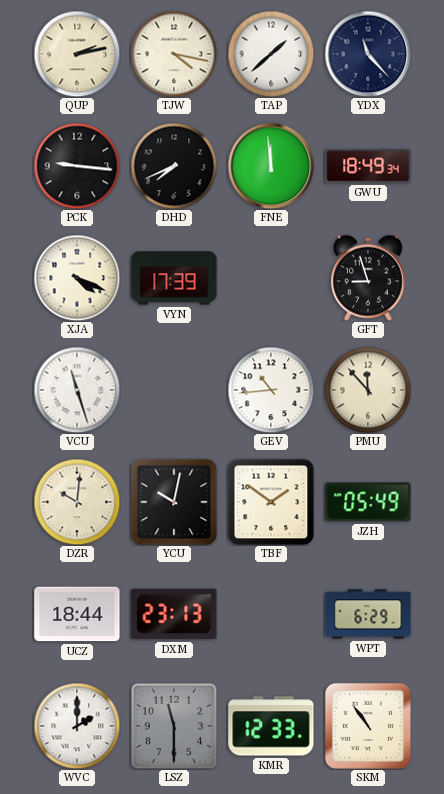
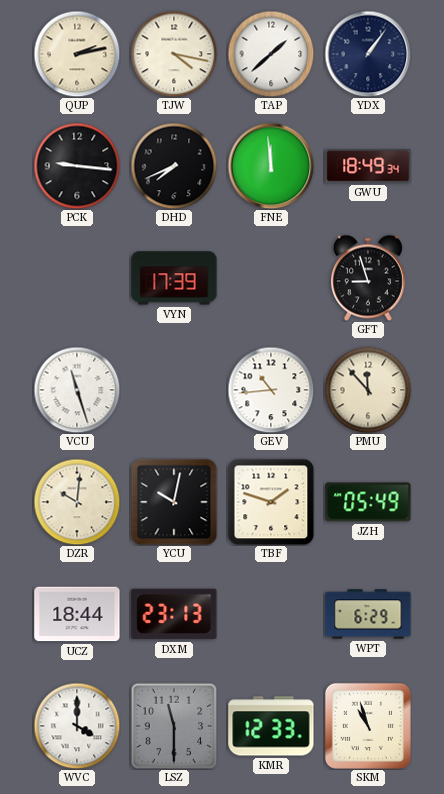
YDX: 11:23 -> 1:06 (368, 54)
XJA: 4:19 -> none (77, 278)
TBF: 1:51 -> 1:48 (271, 502)
WVC: 2:00 -> 4:00 (77, 726)
SKM: 10:54 -> 10:57 (368, 726)
